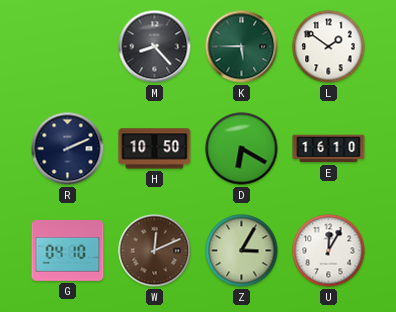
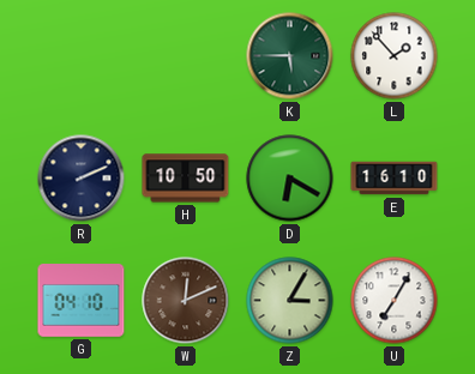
M: 8:23 -> none (155, 47)
L: 1:51 -> 1:53 (395, 56)
U: 12:05 -> 7:05 (395, 301)
